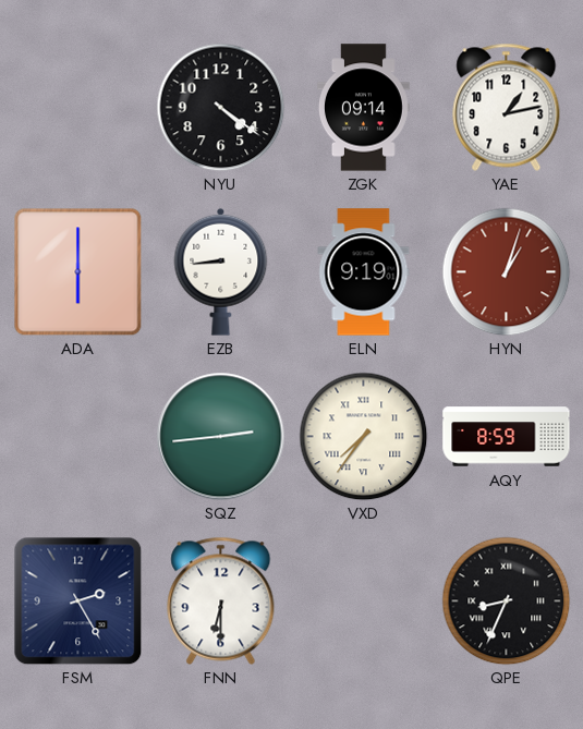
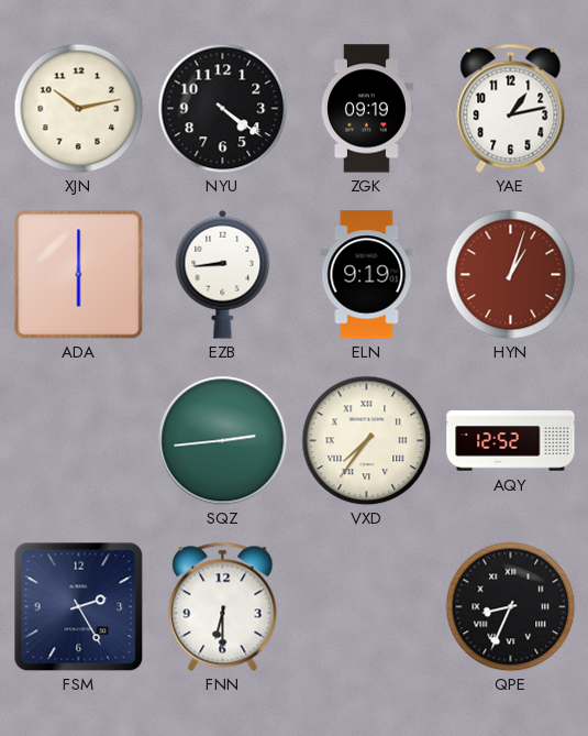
XJN: none -> 10:13 (78, 108)
ZGK: 09:14 -> 09:19 (366, 109)
AQY: 8:59 -> 12:52 (511, 441)
